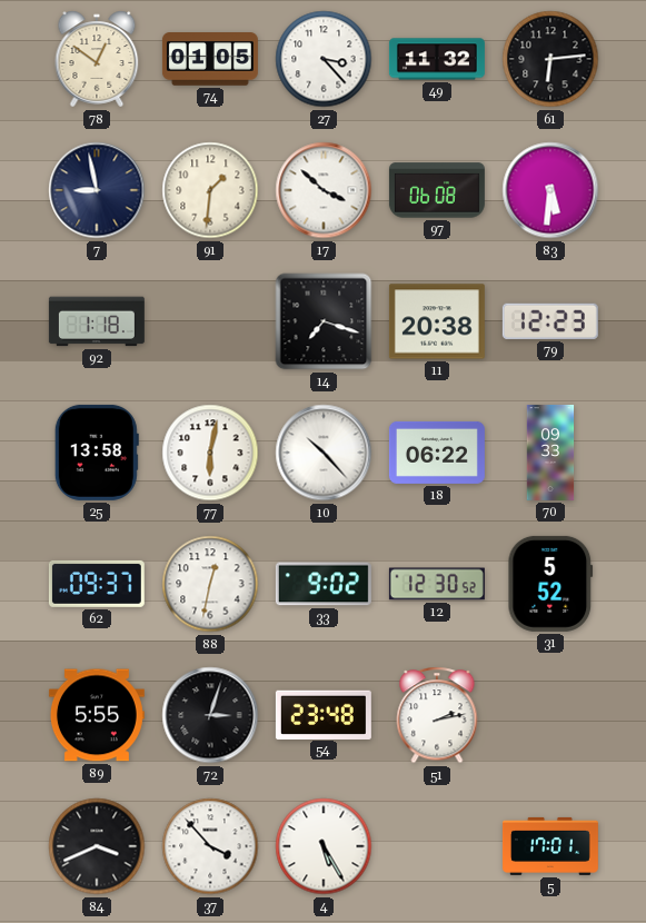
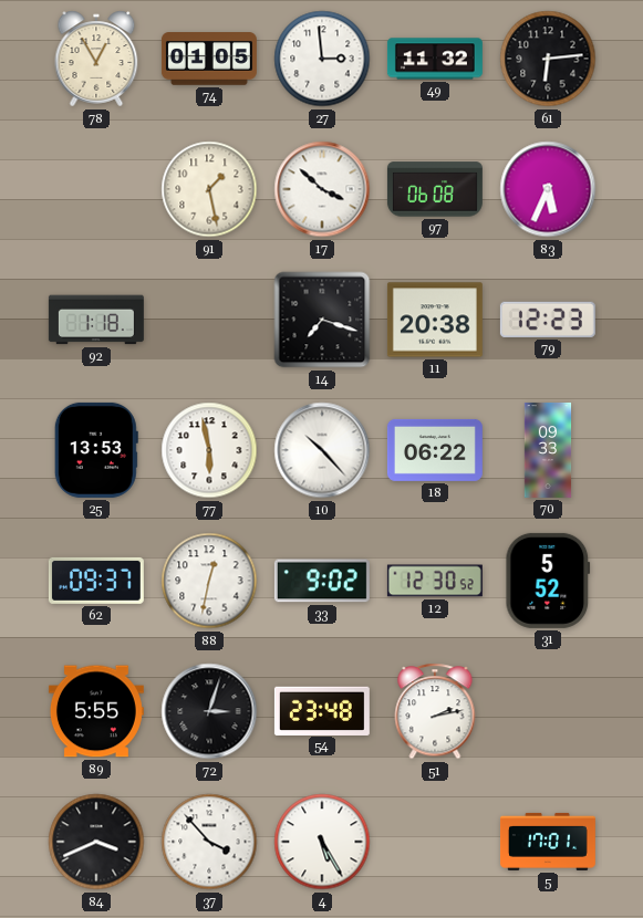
78: 12:51 -> 12:55 (96, 59)
27: 3:23 -> 2:59 (322, 59)
7: 8:58 -> none (97, 190)
91: 1:31 -> 1:28 (209, 189)
83: 5:31 -> 5:34 (548, 189)
25: 13:58 -> 13:53 (96, 450)
77: 6:02 -> 5:58 (209, 450)
